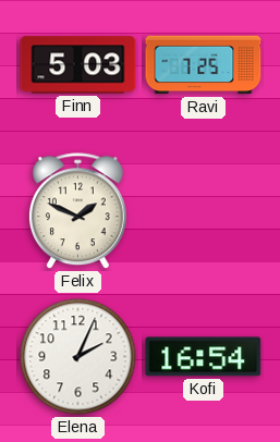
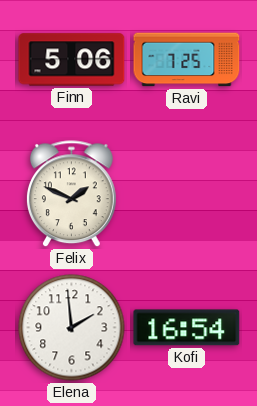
Finn: 5:03 -> 5:06 (72, 60)
Elena: 2:04 -> 1:59 (72, 328)
